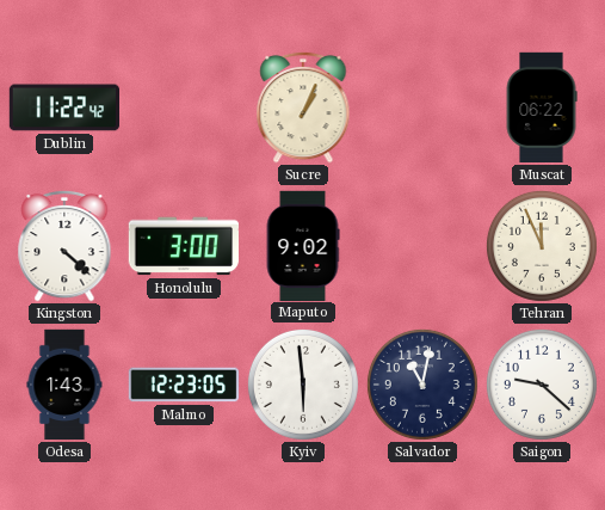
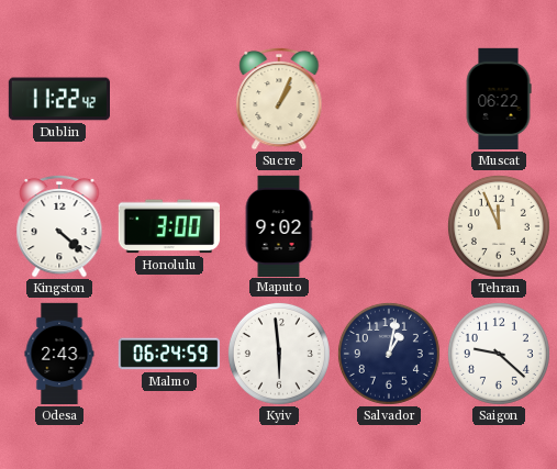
Odesa: 1:43 -> 2:43 (59, 354)
Malmo: 12:23 -> 06:24 (169, 354)
Salvador: 11:02 -> 1:02 (389, 354)
